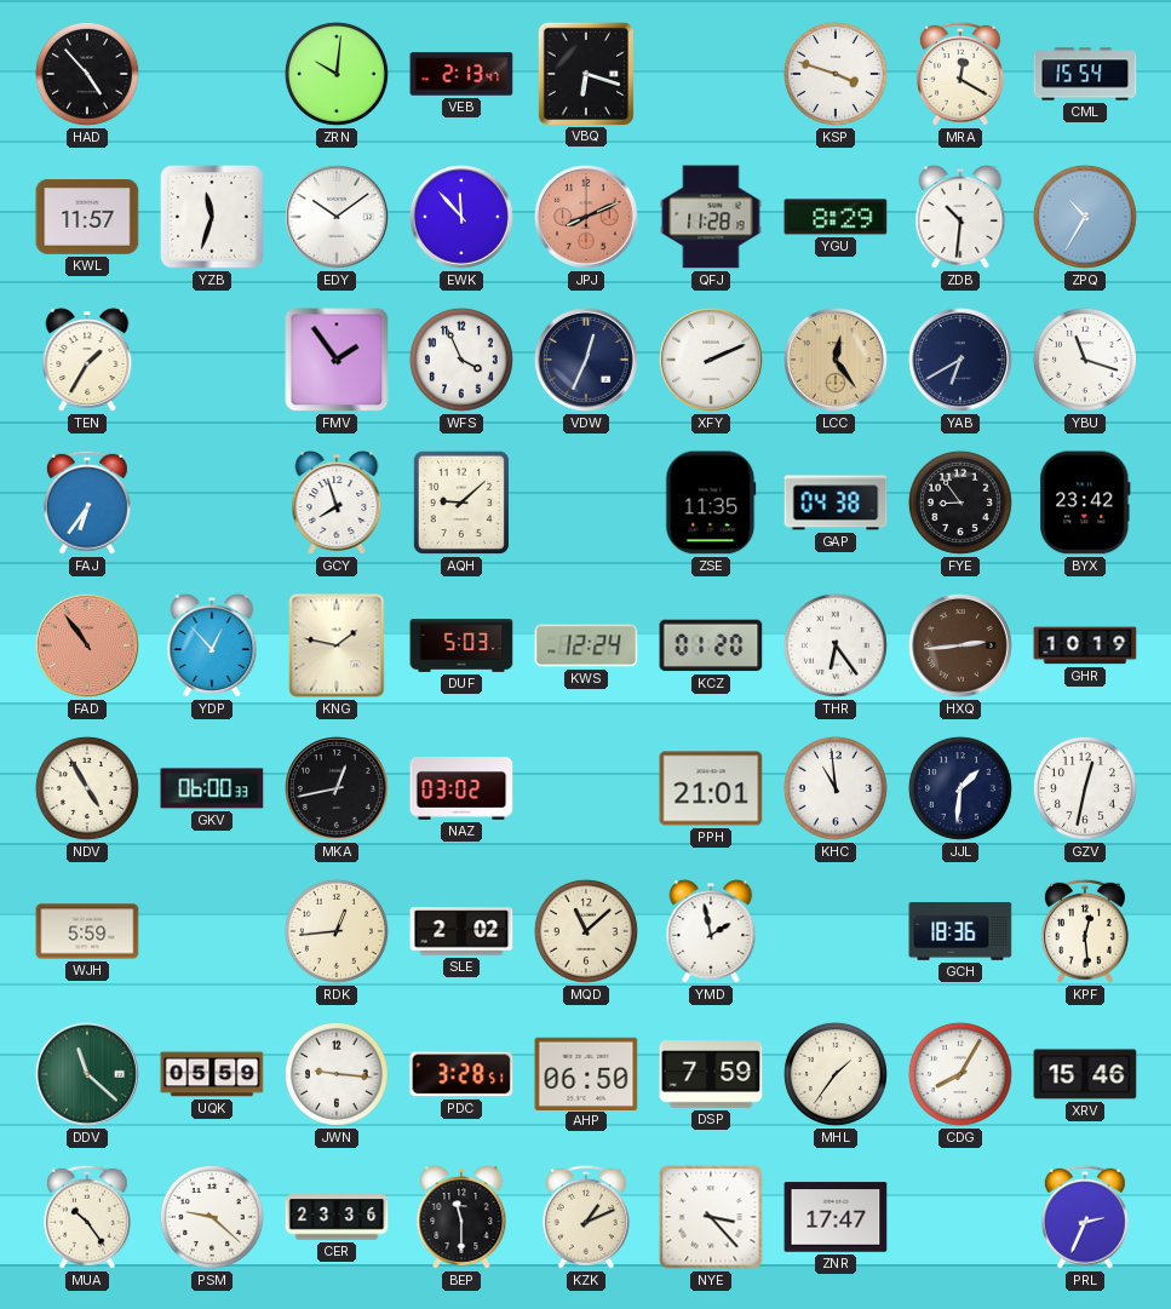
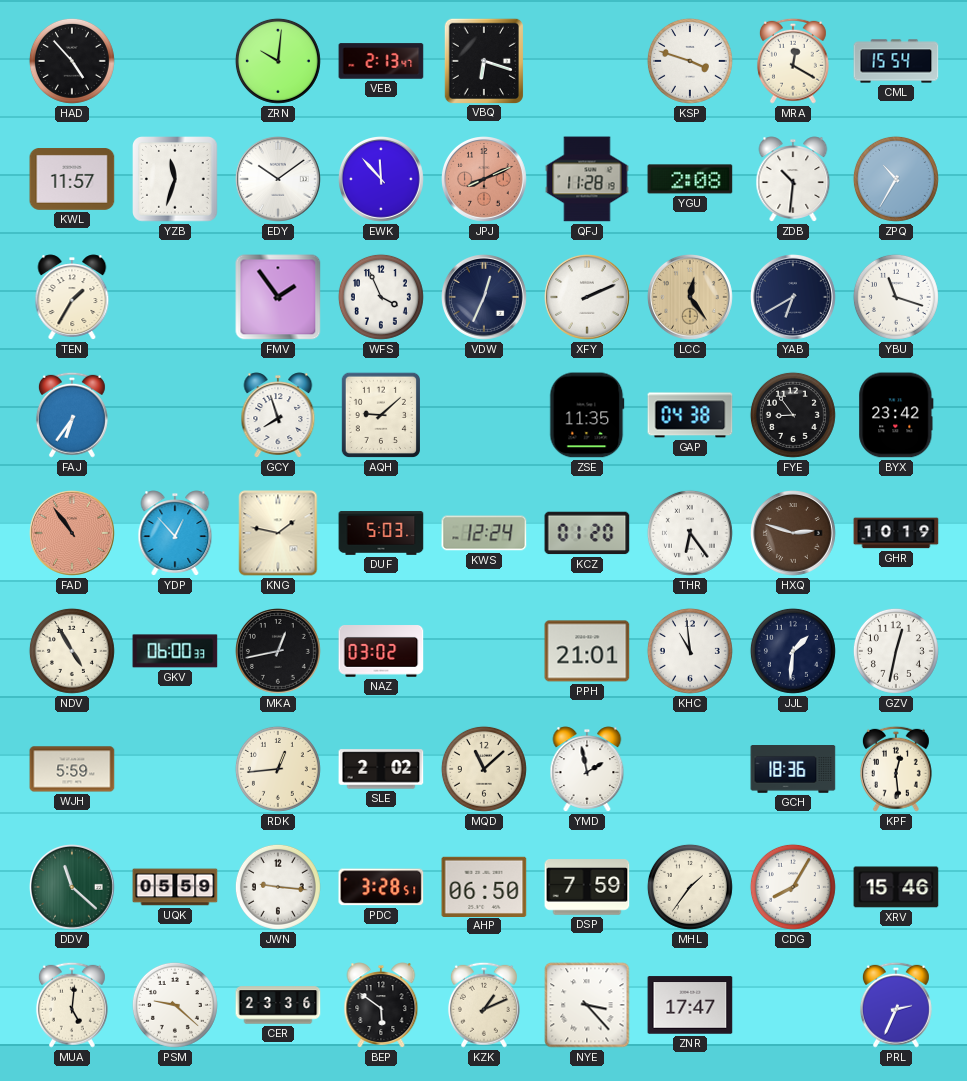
YGU: 8:29 -> 2:08 (690, 179)
HXQ: 2:44 -> 2:48 (794, 534)
MUA: 10:24 -> 5:01 (72, 1005)
BEP: 11:30 -> 5:51 (381, 1005)
